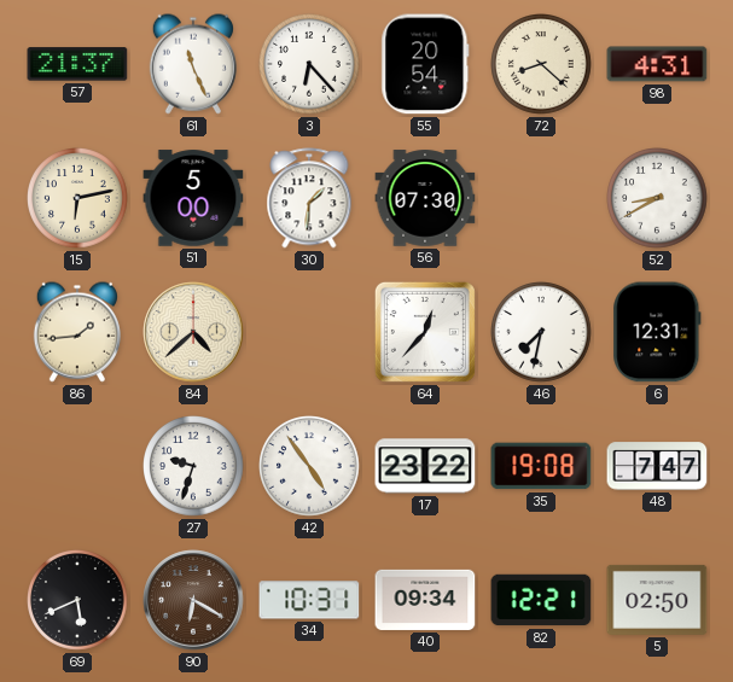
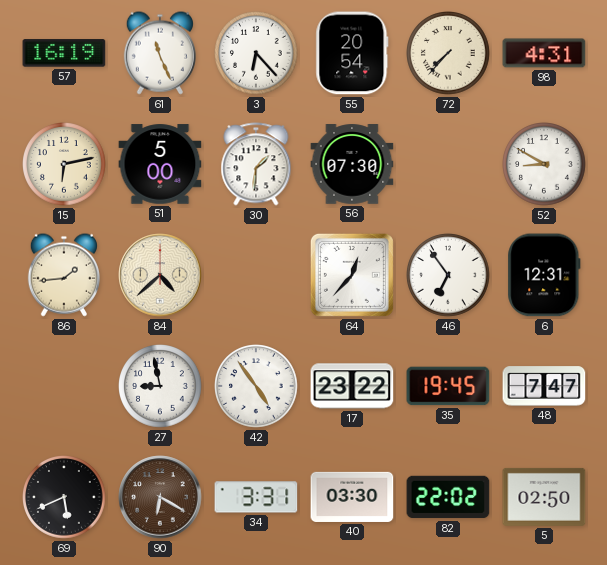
57: 21:37 -> 16:19 (64, 53)
72: 8:22 -> 7:37 (449, 54)
52: 8:40 -> 8:50 (545, 165)
46: 7:32 -> 6:54 (449, 276)
27: 9:33 -> 8:58 (161, 387)
35: 19:08 -> 19:45 (448, 386)
34: 10:31 -> 3:31 (256, 497)
40: 09:34 -> 03:30 (352, 497)
82: 12:21 -> 22:02 (448, 497)
